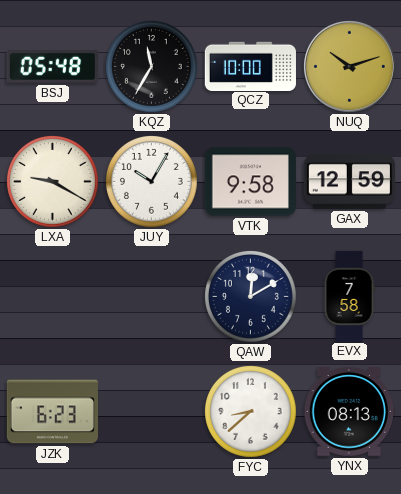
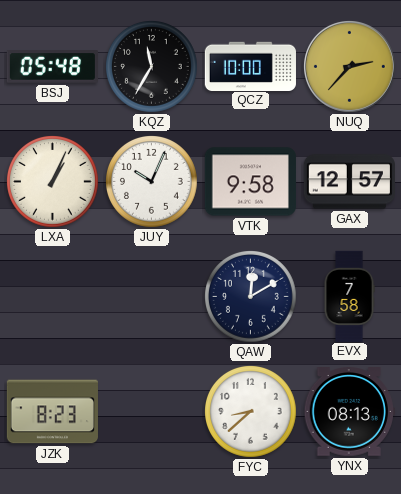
NUQ: 10:12 -> 2:37 (349, 66)
LXA: 9:20 -> 1:04 (53, 182)
JUY: 10:05 -> 10:04 (152, 182)
GAX: 12:59 -> 12:57 (349, 182)
JZK: 6:23 -> 8:23 (52, 412)
